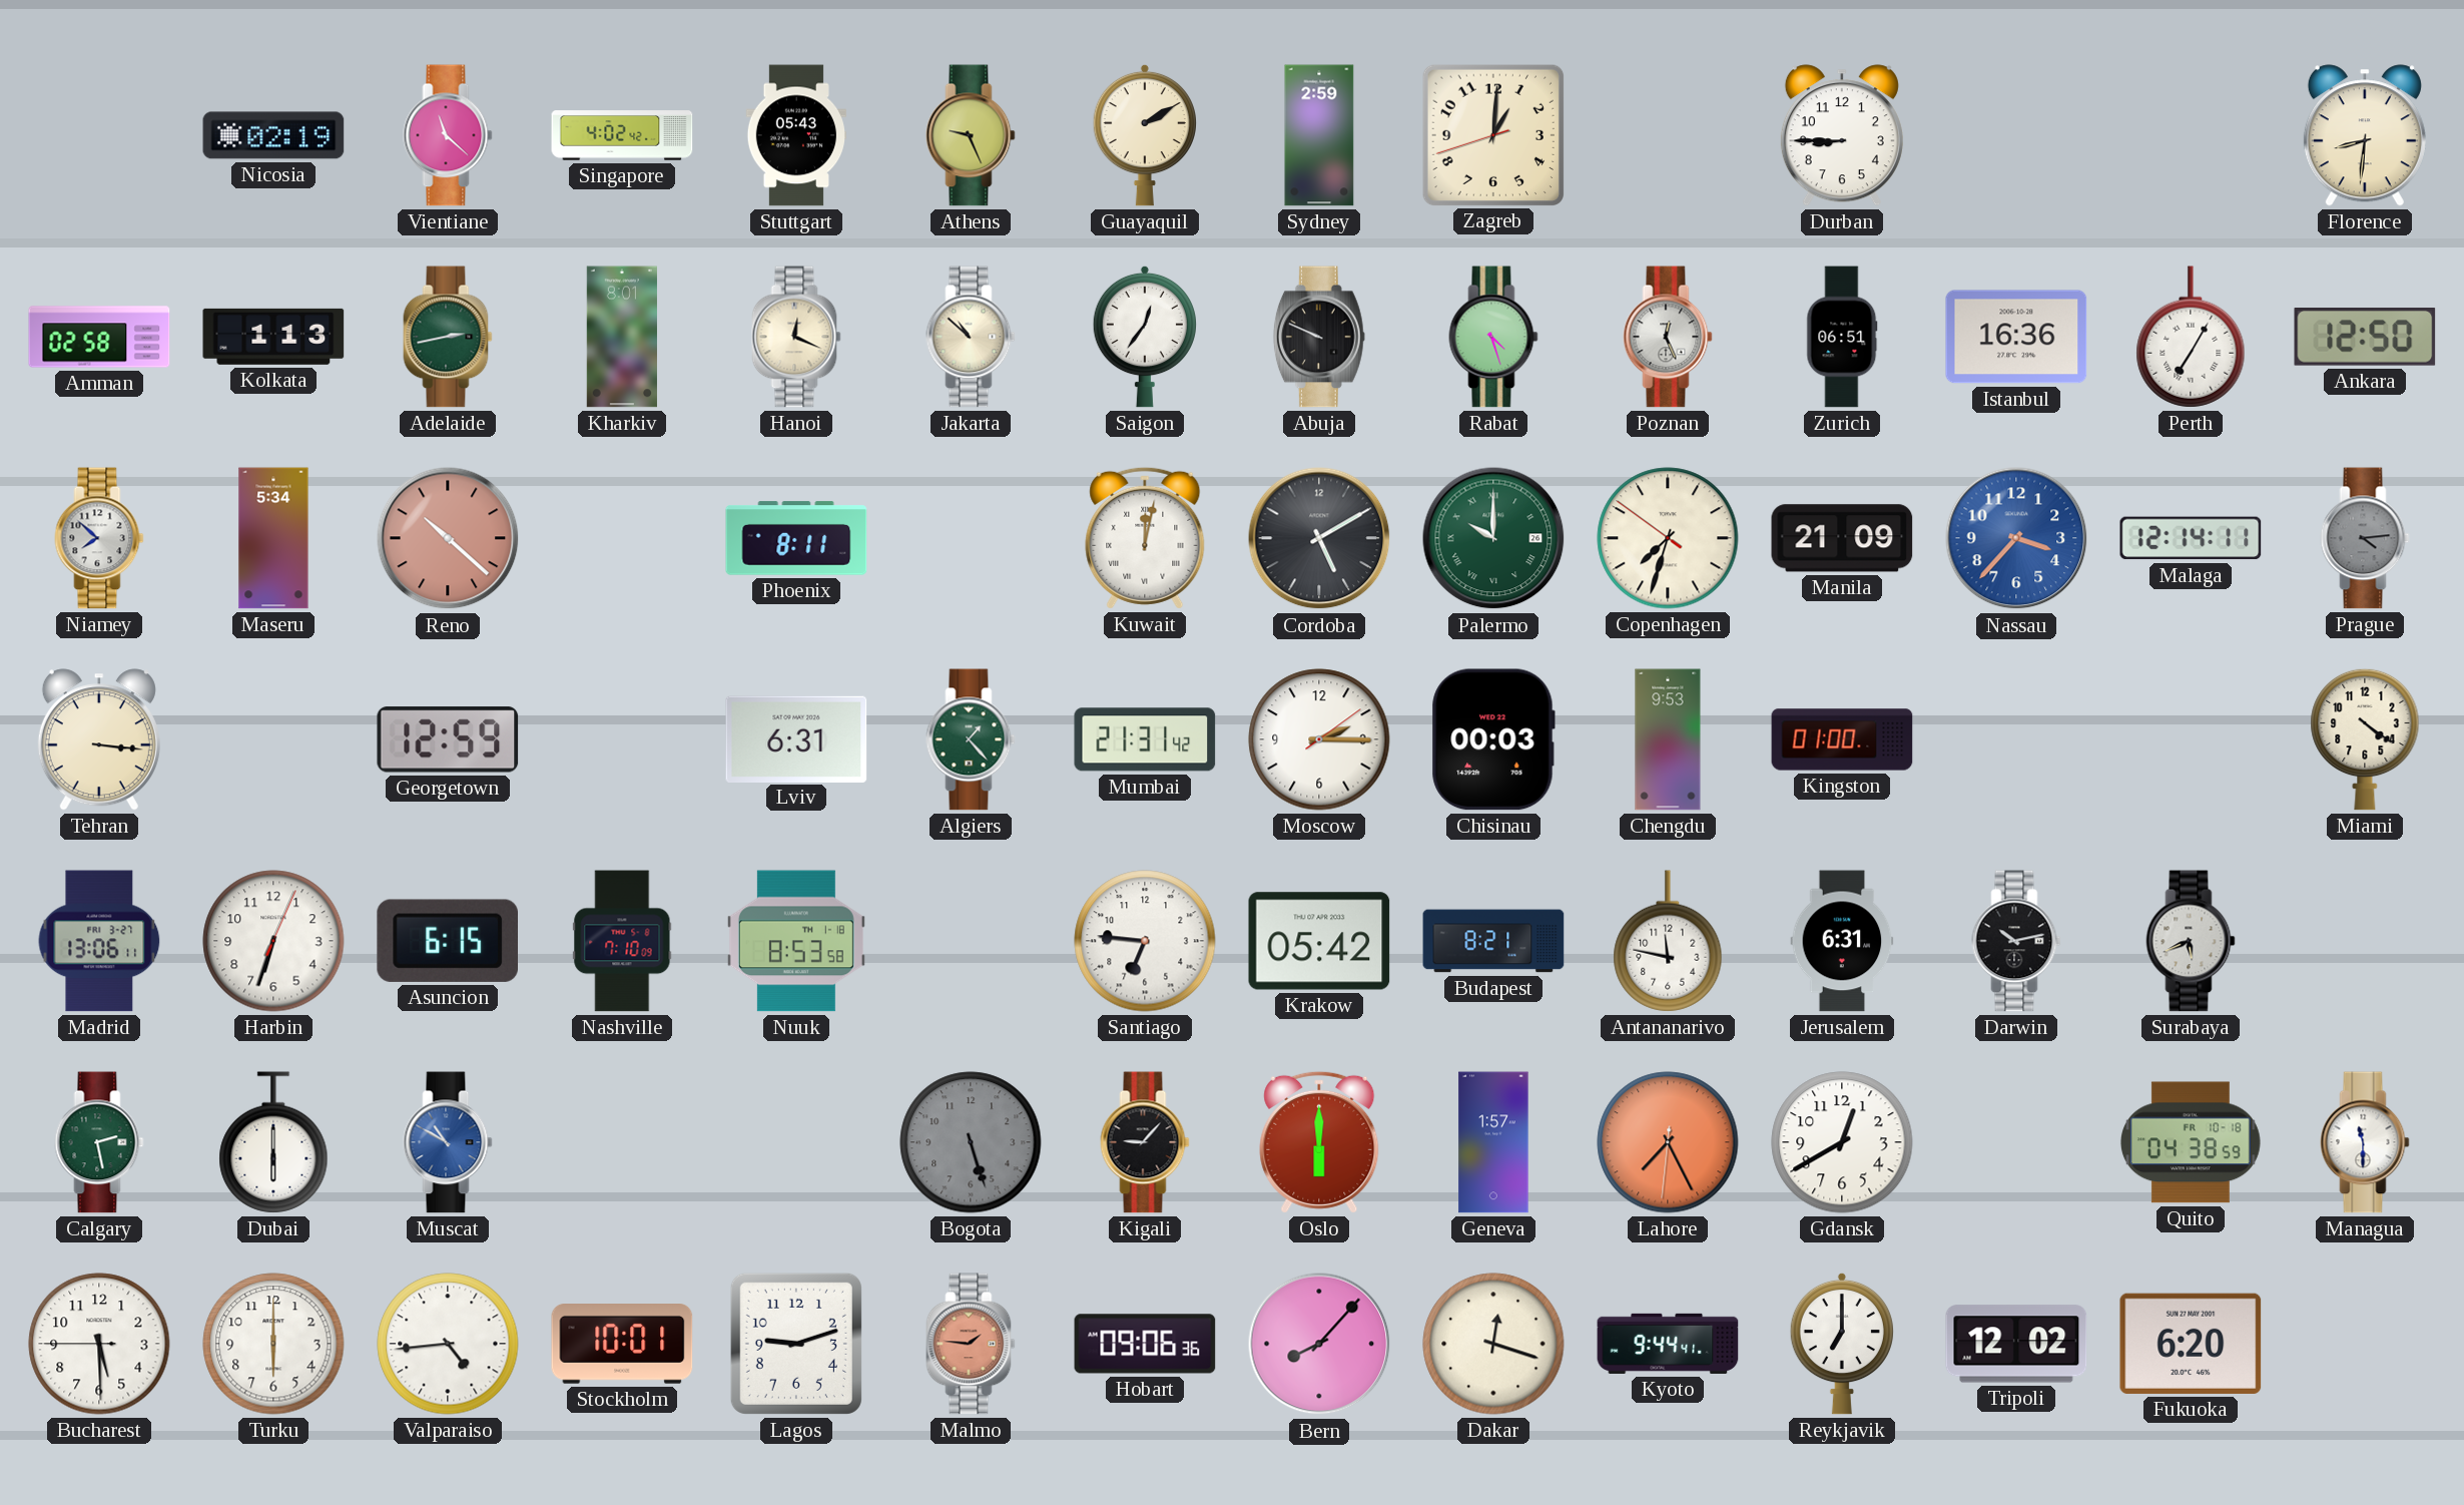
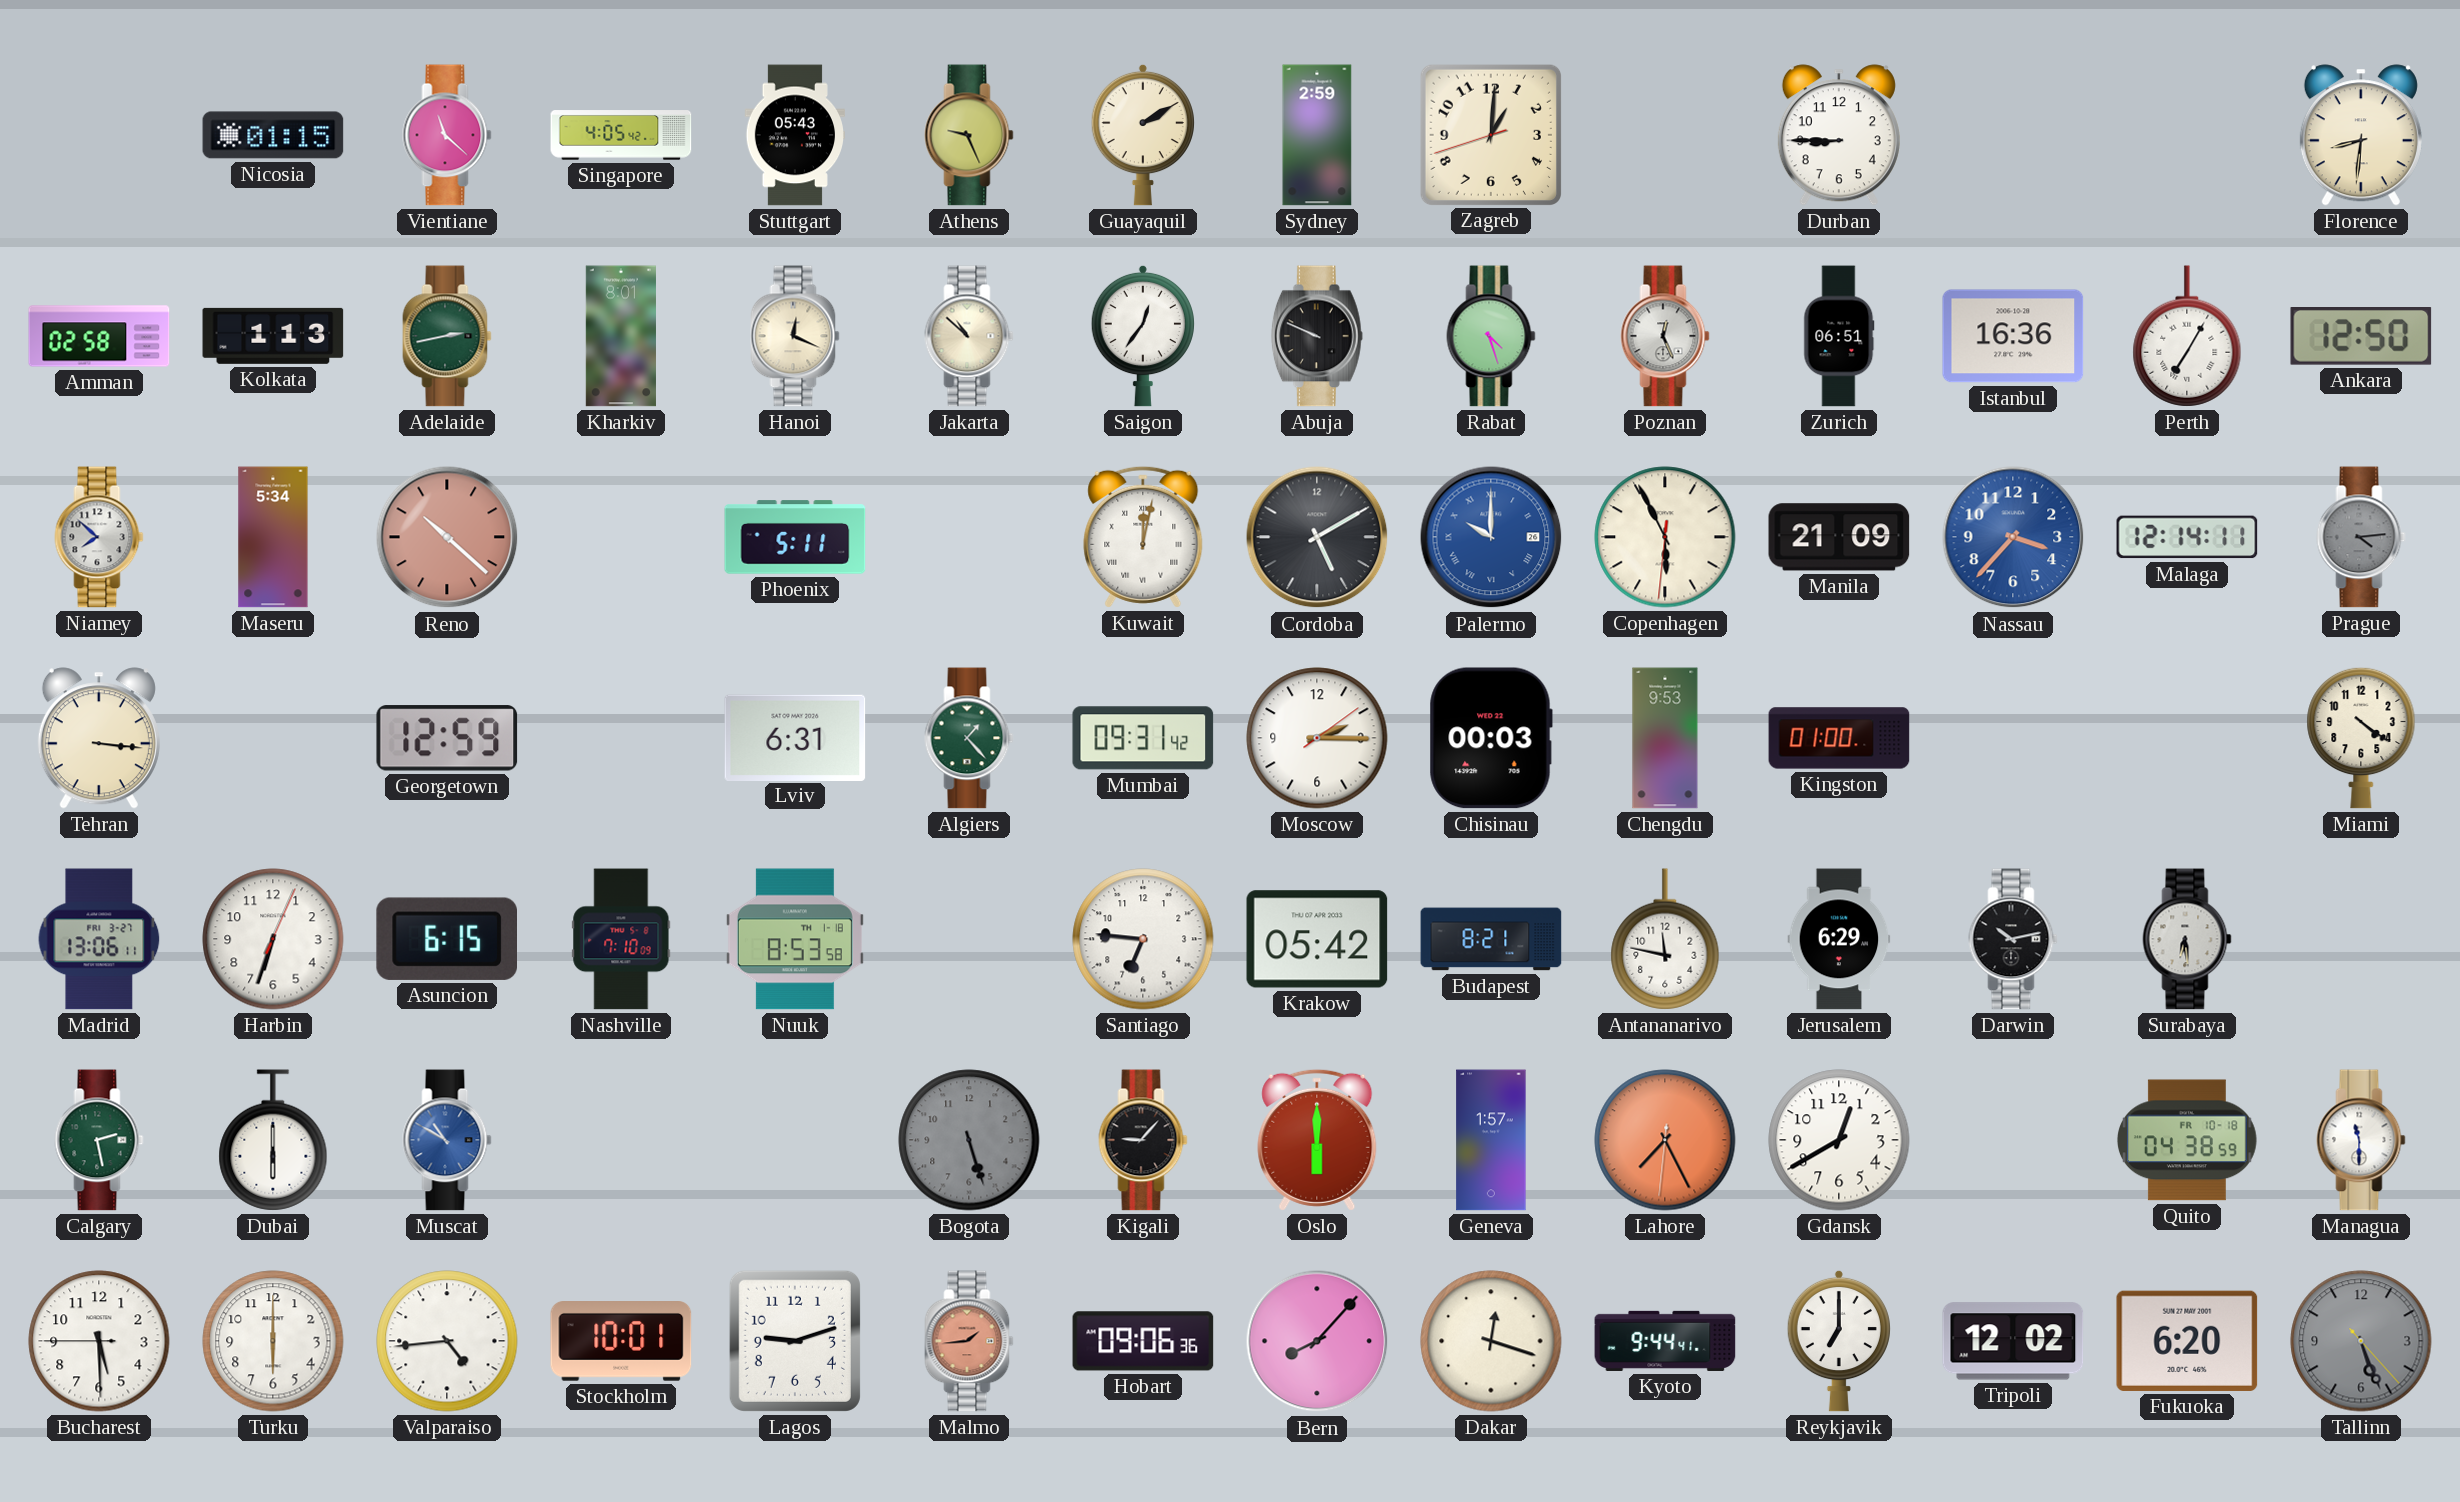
Nicosia: 02:19 -> 01:15 (273, 135)
Singapore: 4:02 -> 4:05 (621, 135)
Phoenix: 8:11 -> 5:11 (795, 537)
Palermo dial: green -> blue (1491, 537)
Copenhagen: 7:32 -> 5:55 (1665, 537)
Mumbai: 21:31 -> 09:31 (1143, 738)
Jerusalem: 6:31 -> 6:29 (1839, 939)
Surabaya: 5:41 -> 6:29 (2187, 939)
Malmo: 1:46 -> 1:44 (969, 1341)
Tallinn: none -> 5:26 (2361, 1341)
